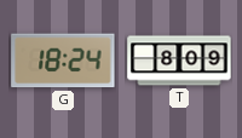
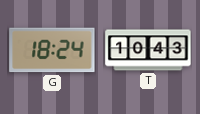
T: 8:09 -> 10:43 (148, 50)
